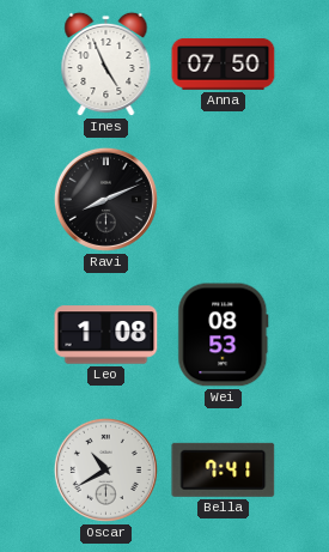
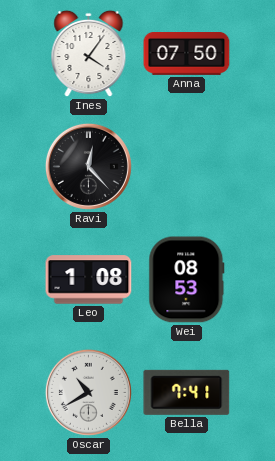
Ines: 4:56 -> 4:06 (89, 54)
Ravi: 8:11 -> 12:23 (88, 166)
